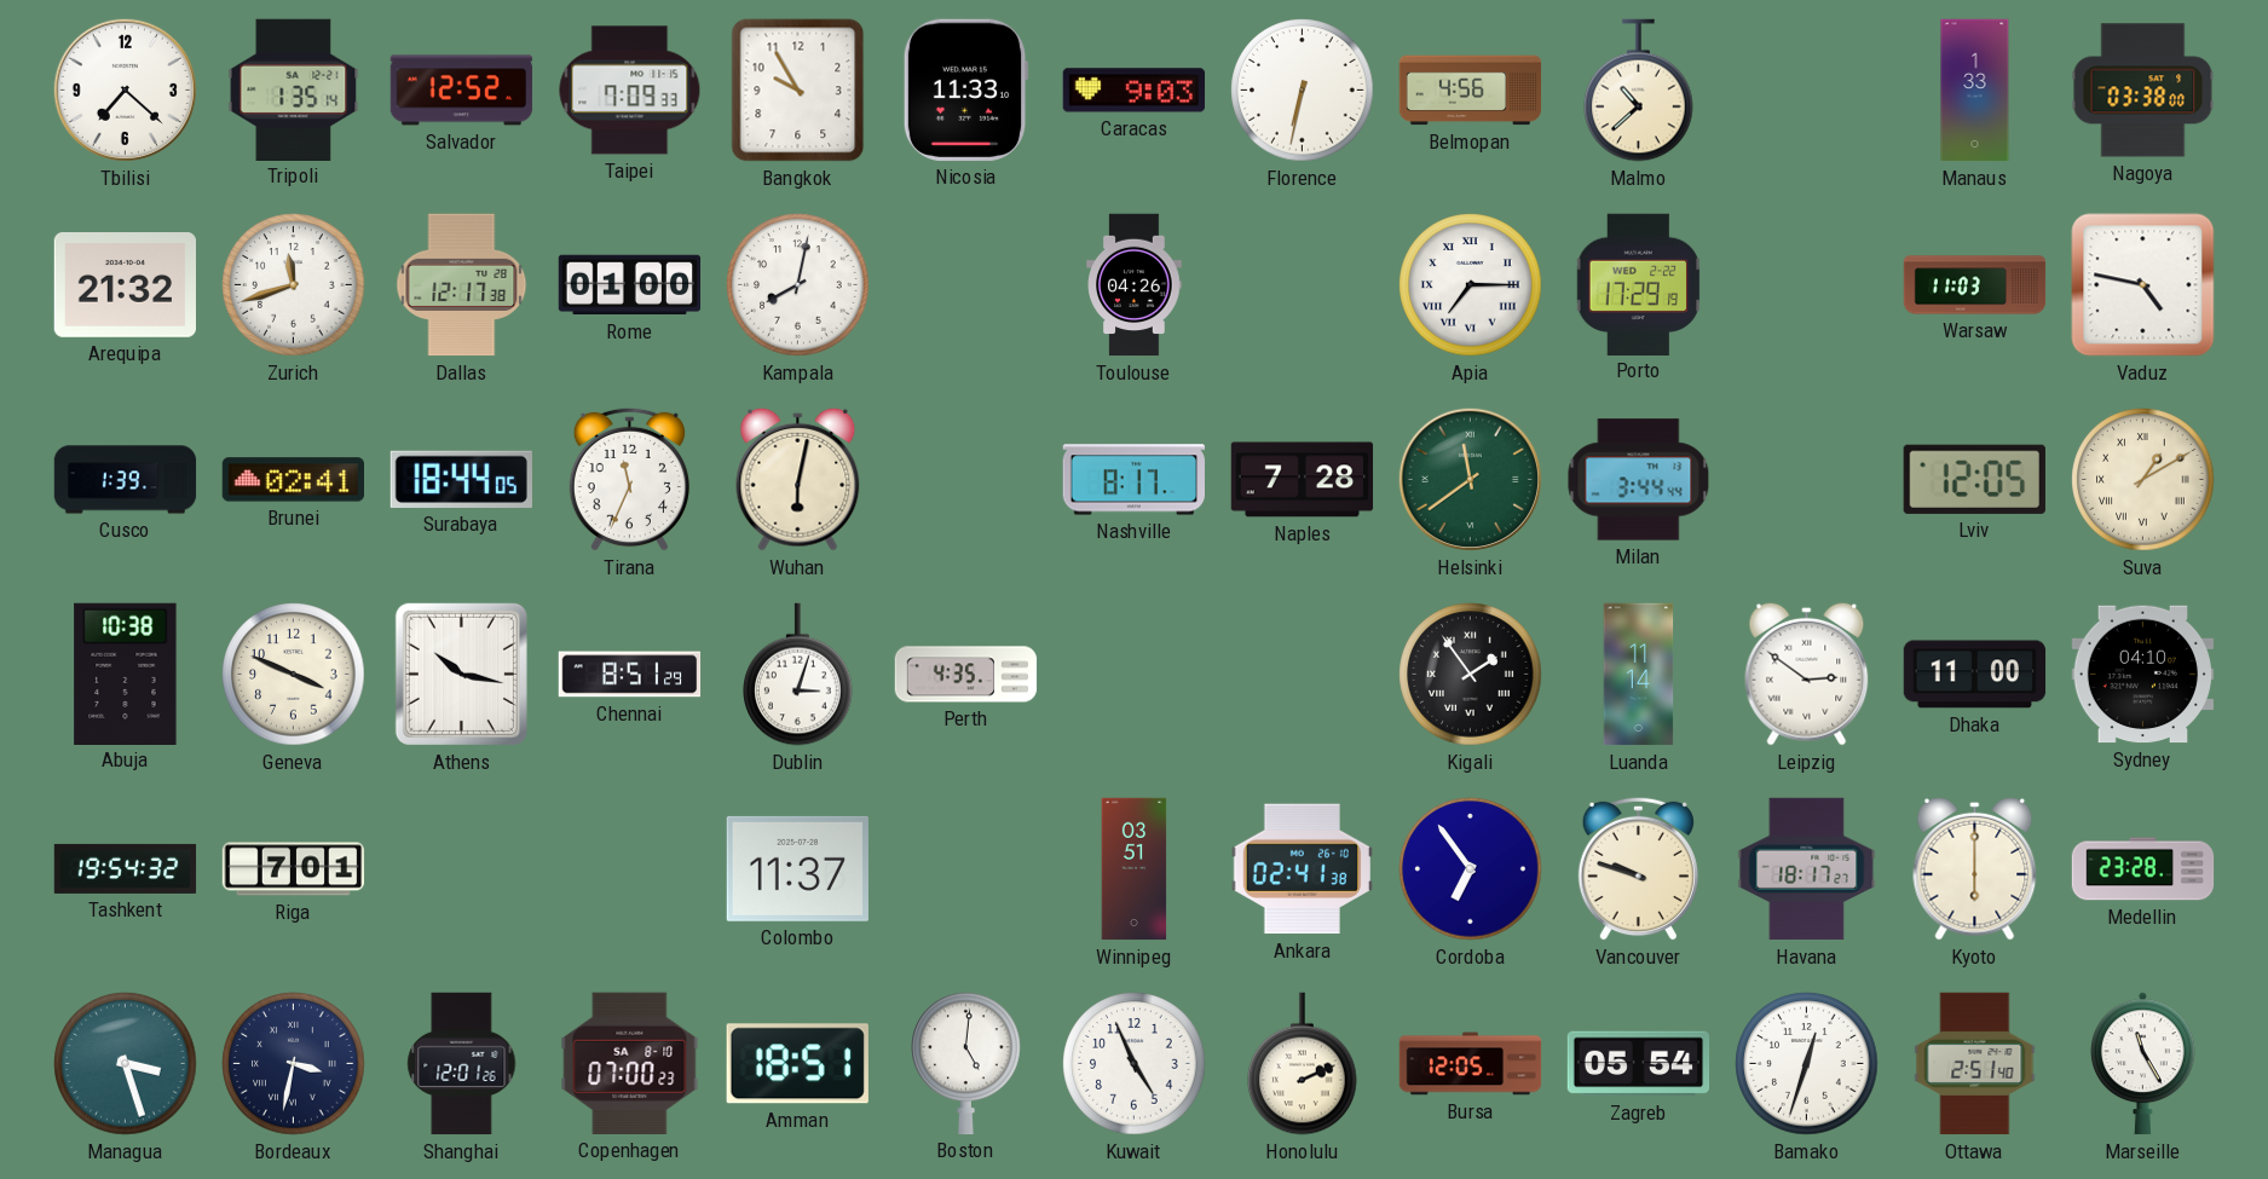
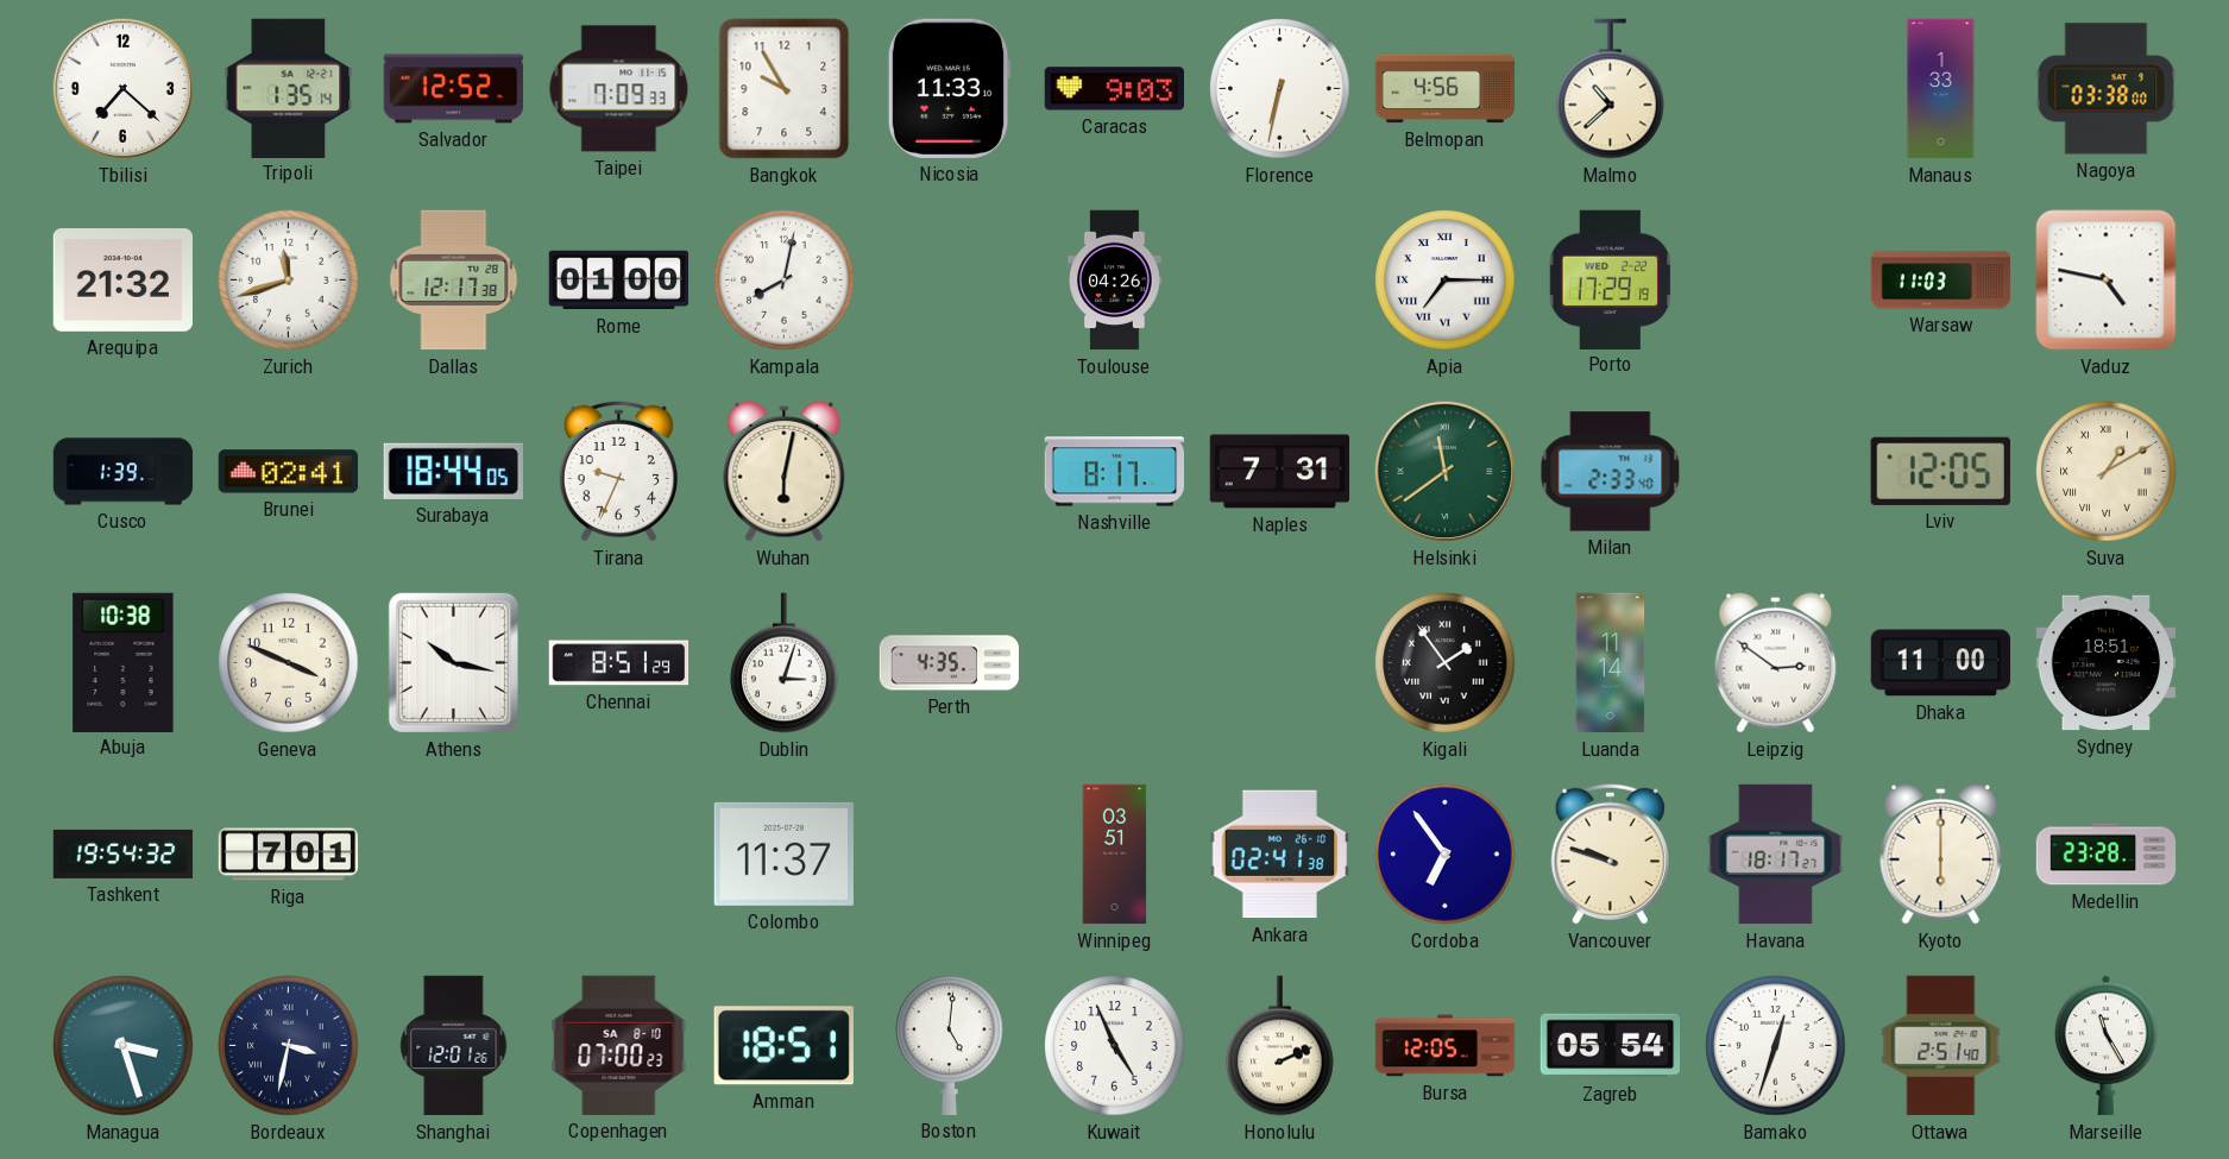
Tirana: 11:34 -> 9:34 (618, 471)
Naples: 7:28 -> 7:31 (1280, 472)
Milan: 3:44 -> 2:33 (1611, 472)
Sydney: 04:10 -> 18:51 (2107, 663)
